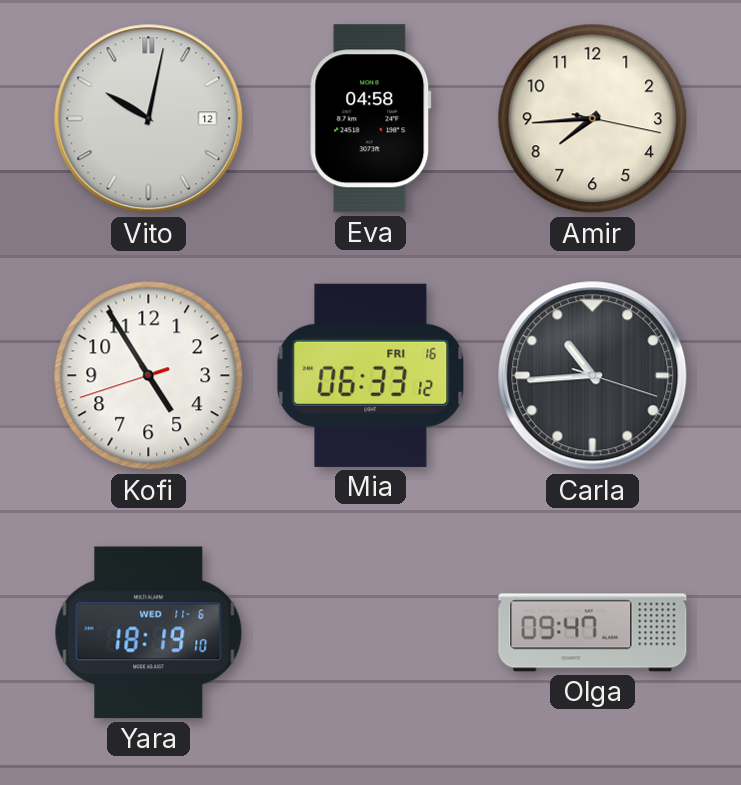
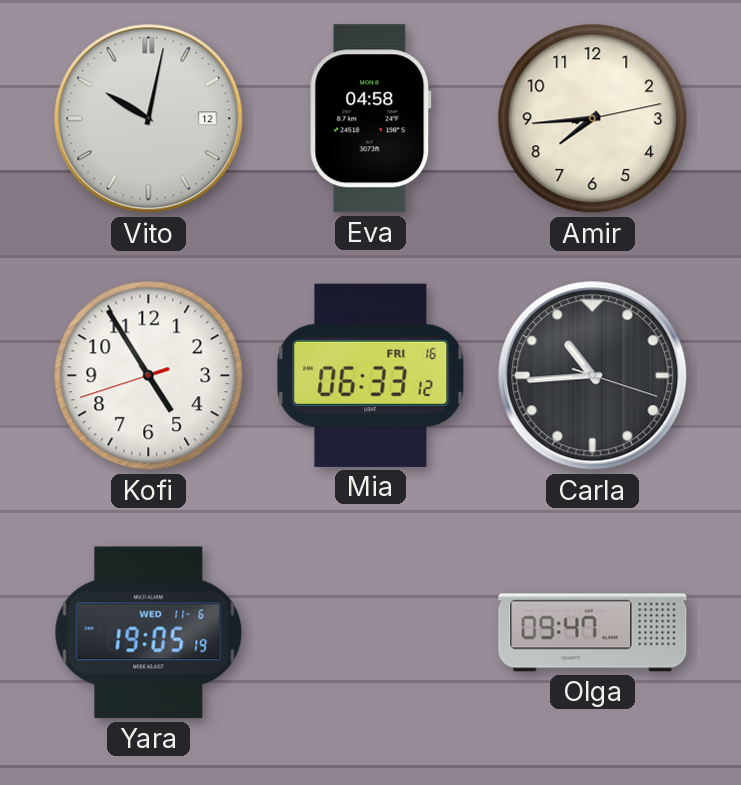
Amir: 7:44:17 -> 7:44:13 (593, 119)
Yara: 18:19 -> 19:05 (149, 633)
